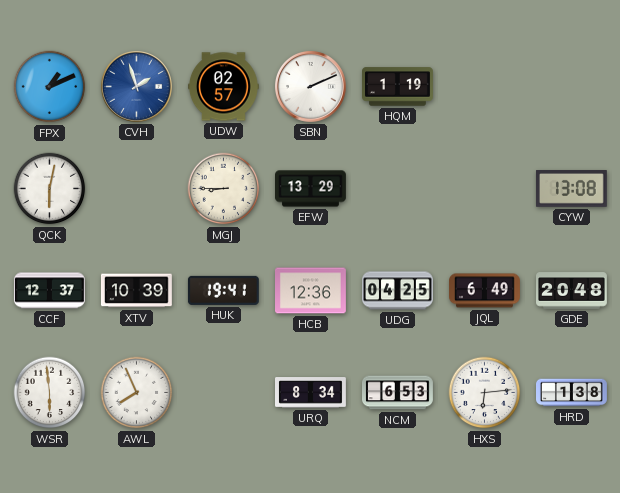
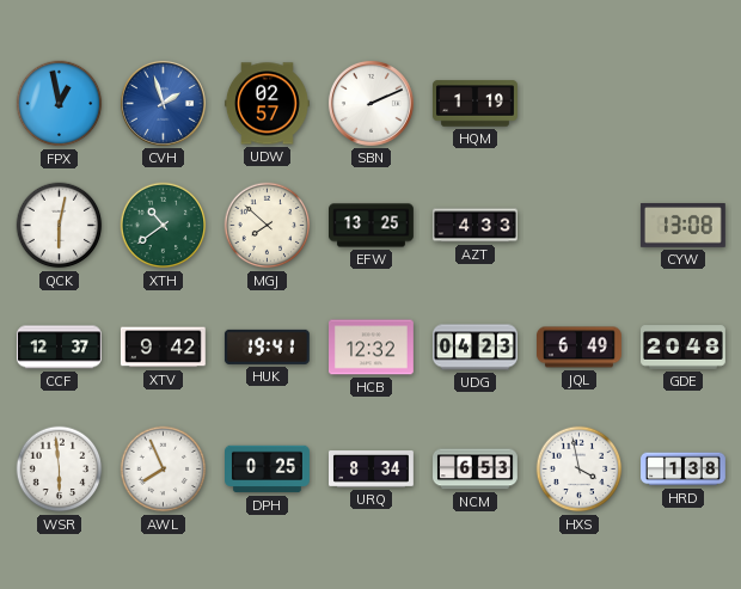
FPX: 1:11 -> 12:58 (60, 104)
XTH: none -> 10:39 (164, 226)
MGJ: 8:45 -> 7:52 (268, 226)
EFW: 13:29 -> 13:25 (372, 226)
AZT: none -> 4:33 (476, 226)
XTV: 10:39 -> 9:42 (163, 348)
HCB: 12:36 -> 12:32 (372, 348)
UDG: 04:25 -> 04:23 (476, 348)
DPH: none -> 0:25 (268, 470)
HXS: 6:14 -> 3:58 (580, 470)
